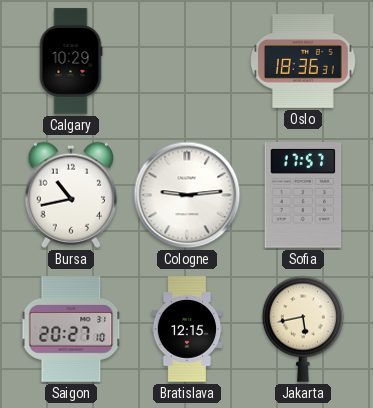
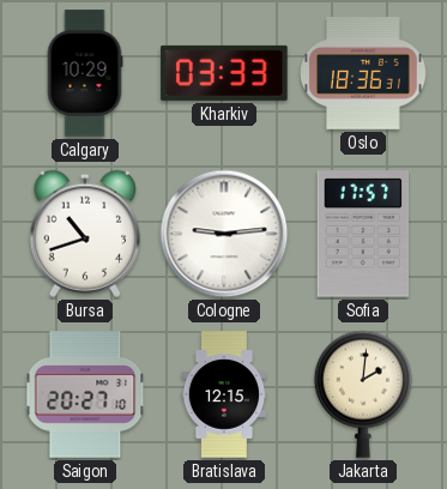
Kharkiv: none -> 03:33 (224, 73)
Bursa: 10:43 -> 10:42 (85, 234)
Jakarta: 5:43 -> 2:01 (363, 394)
